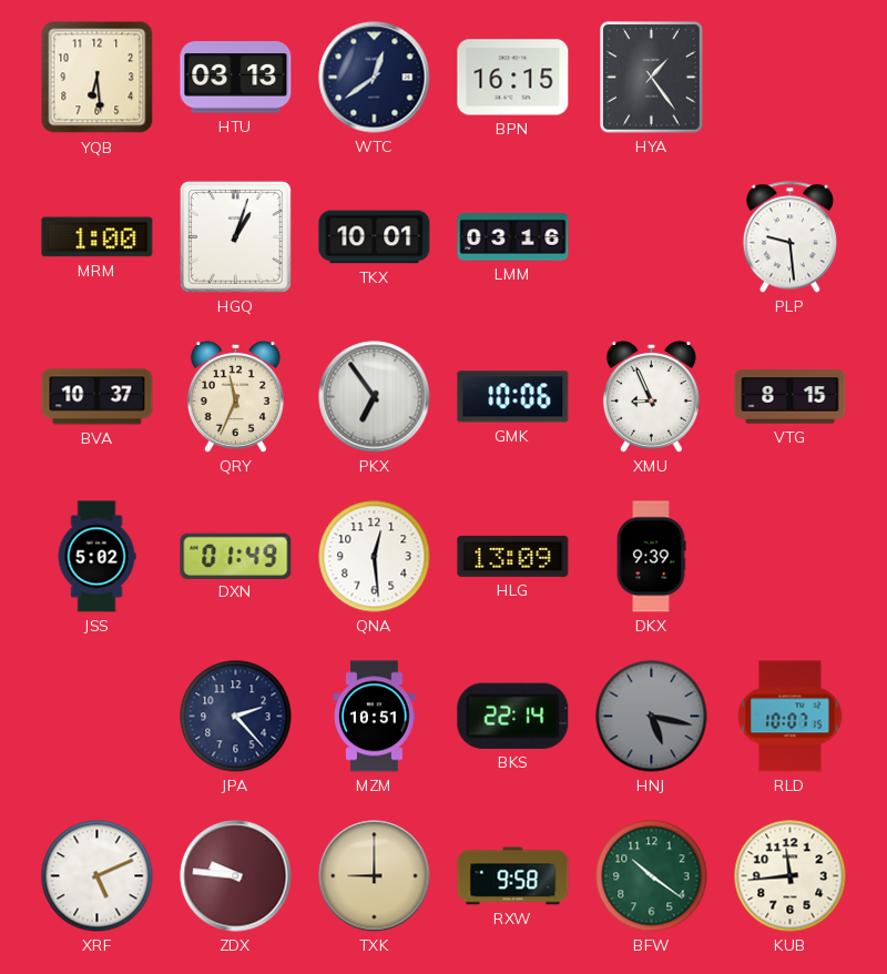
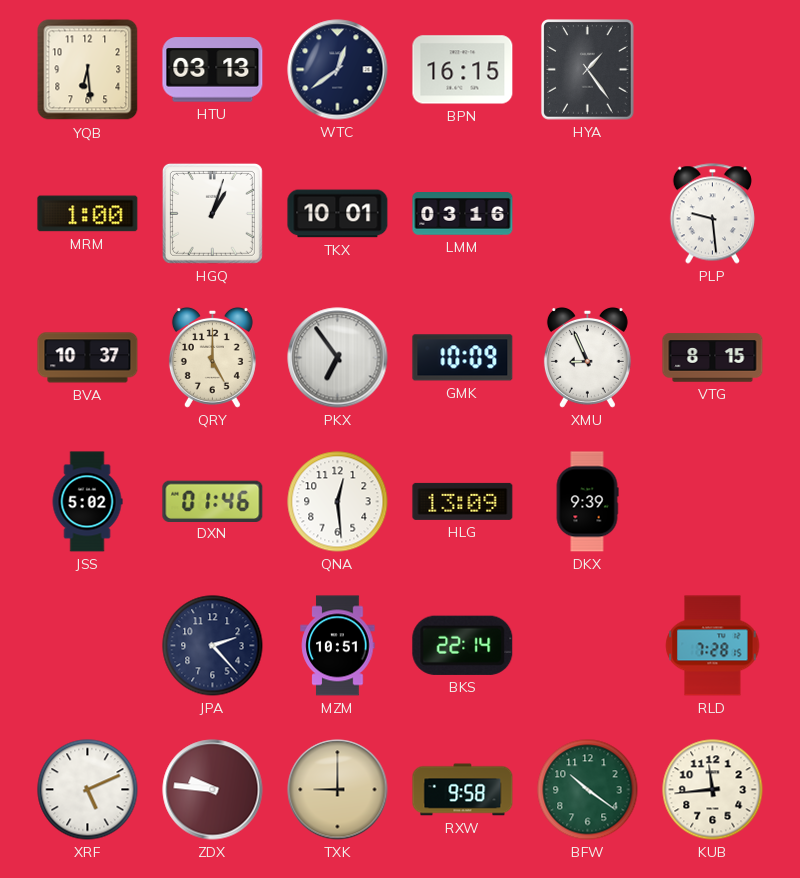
QRY: 11:34 -> 5:00 (212, 357)
GMK: 10:06 -> 10:09 (463, 358)
DXN: 01:49 -> 01:46 (213, 501)
HNJ: 5:17 -> none (652, 717)
RLD: 10:07 -> 7:28 (713, 646)
